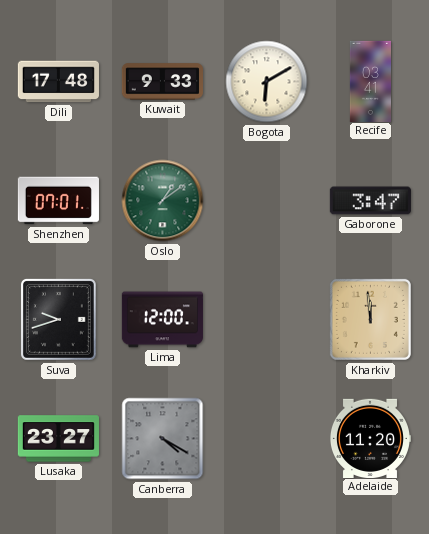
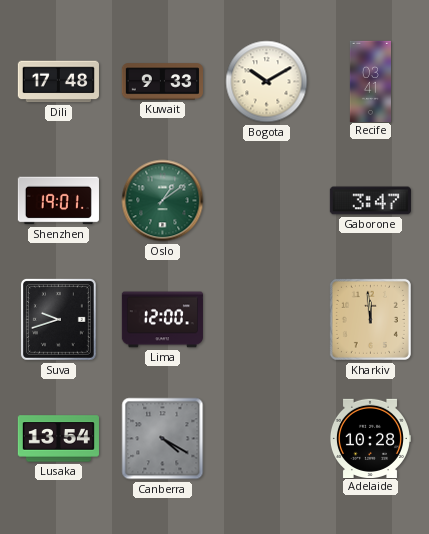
Bogota: 6:10 -> 10:10 (267, 82)
Shenzhen: 07:01 -> 19:01 (58, 201)
Lusaka: 23:27 -> 13:54 (58, 439)
Adelaide: 11:20 -> 10:28 (370, 438)
